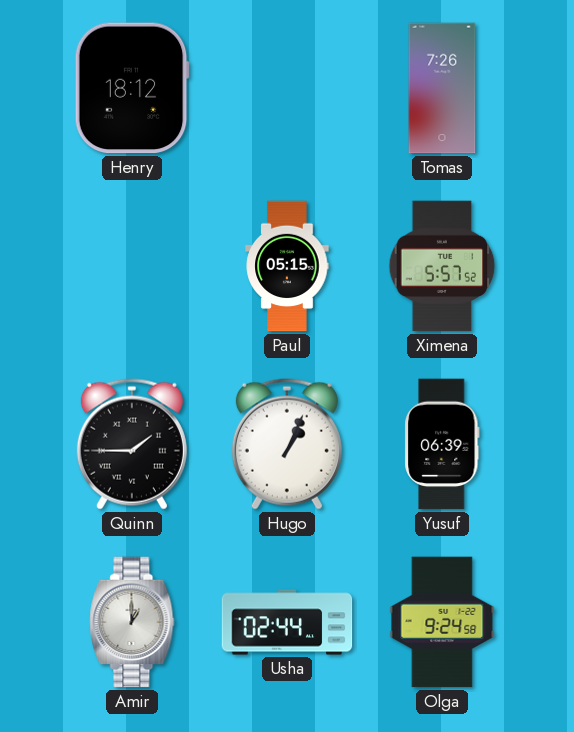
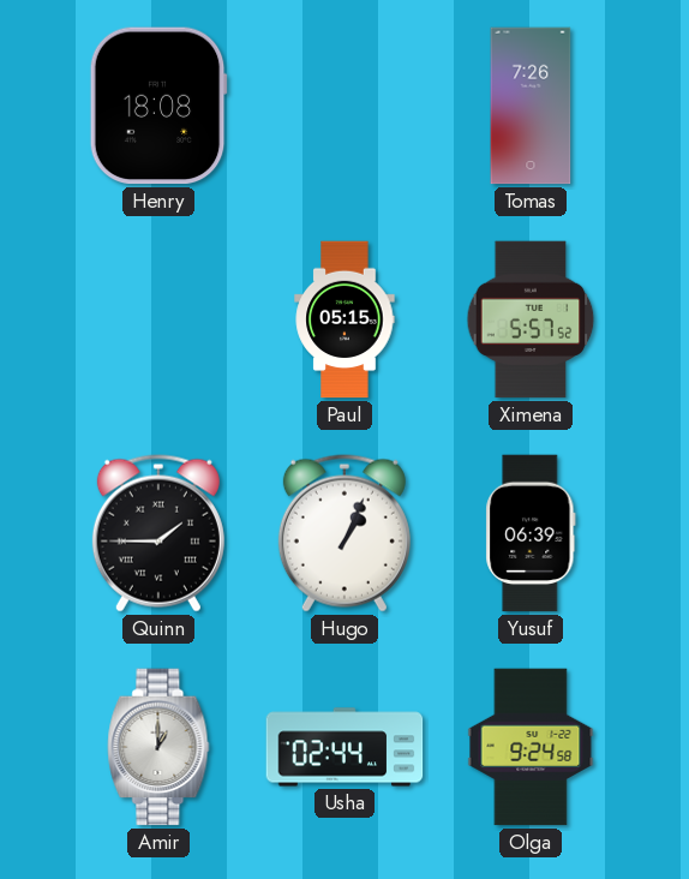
Henry: 18:12 -> 18:08 (158, 106)
